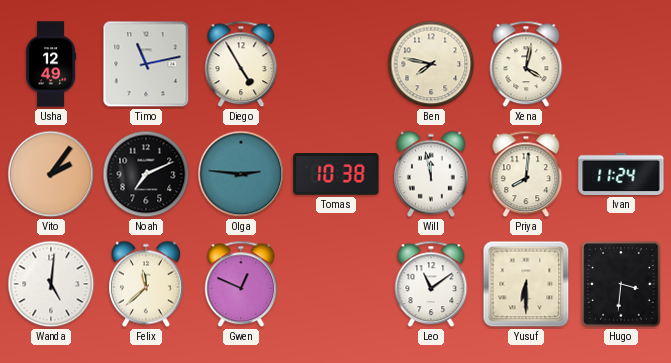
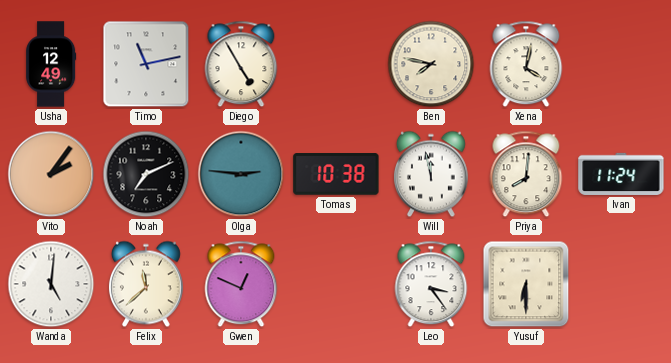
Leo: 11:09 -> 3:24 (431, 284)
Hugo: 3:31 -> none (621, 284)
